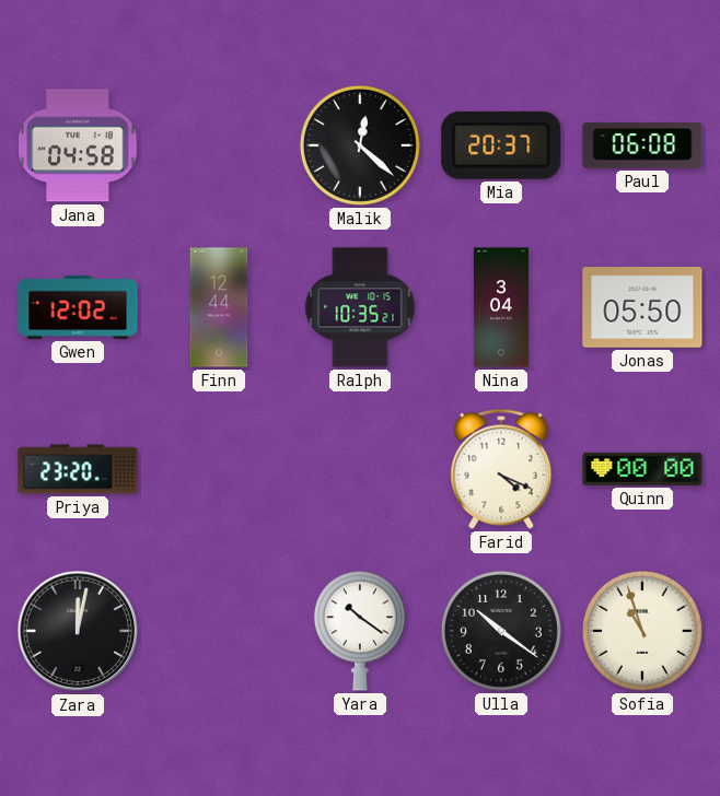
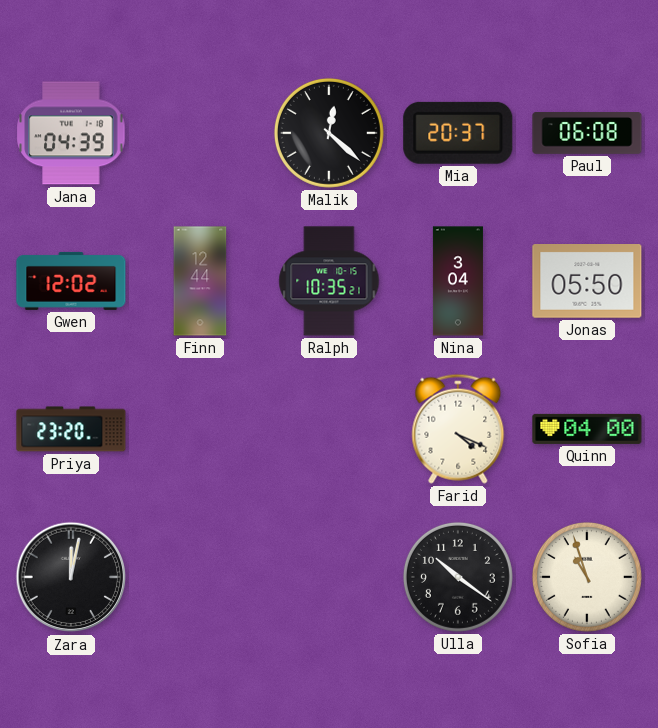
Jana: 04:58 -> 04:39 (71, 133)
Quinn: 00:00 -> 04:00 (587, 429)
Yara: 10:21 -> none (360, 631)
